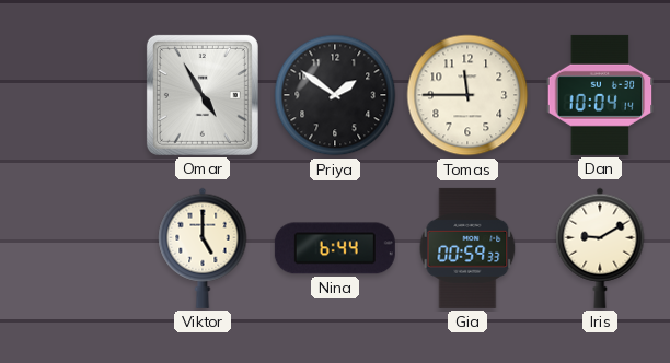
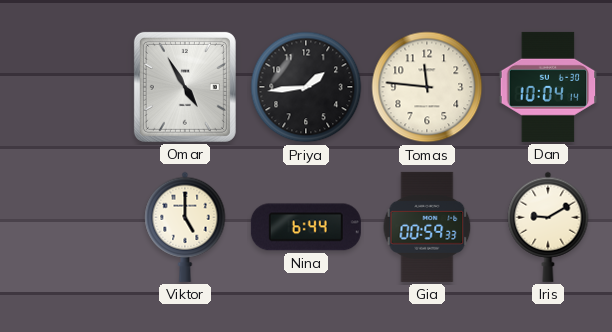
Priya: 1:51 -> 1:44 (306, 87)
Tomas: 11:45 -> 11:46 (427, 87)
